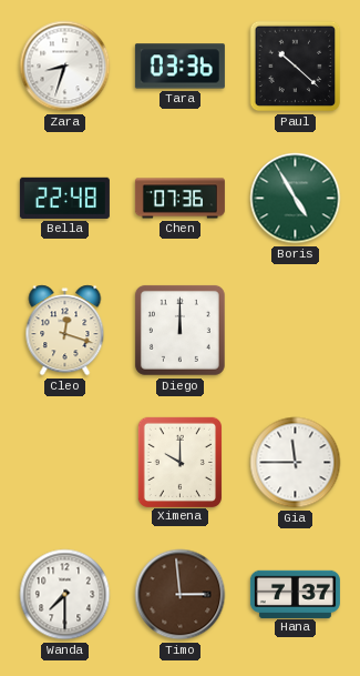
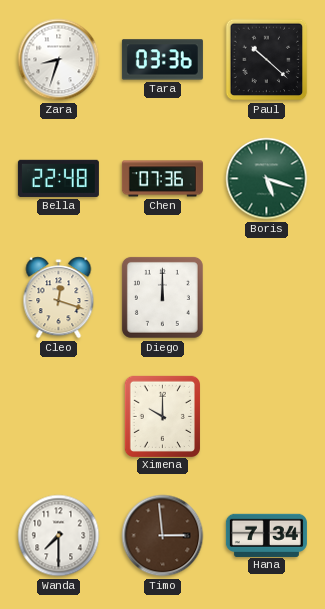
Boris: 4:55 -> 5:18 (267, 179)
Gia: 11:45 -> none (296, 463)
Hana: 7:37 -> 7:34 (266, 535)
